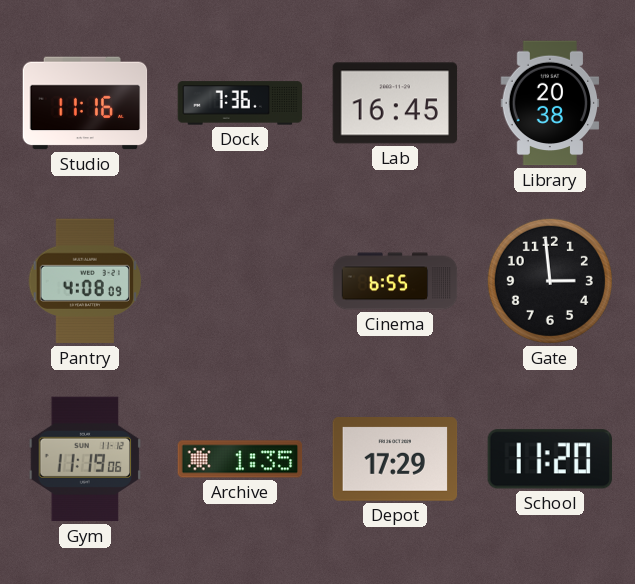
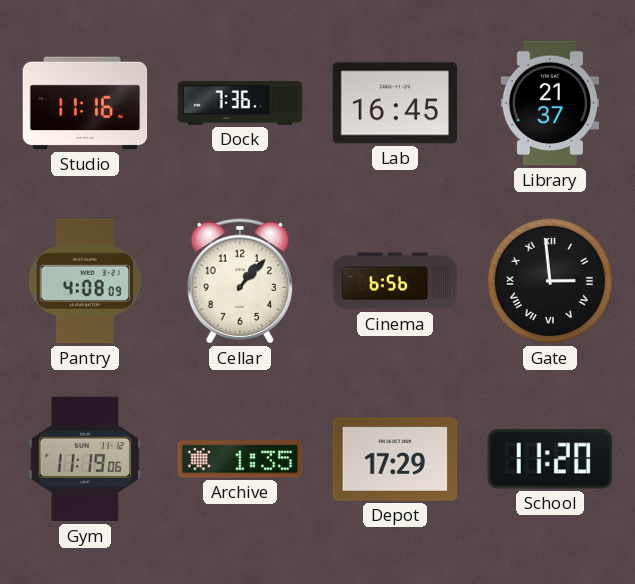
Library: 20:38 -> 21:37 (550, 103)
Cellar: none -> 1:07 (240, 281)
Cinema: 6:55 -> 6:56 (395, 281)
Gate numerals: Arabic -> Roman (550, 281)
